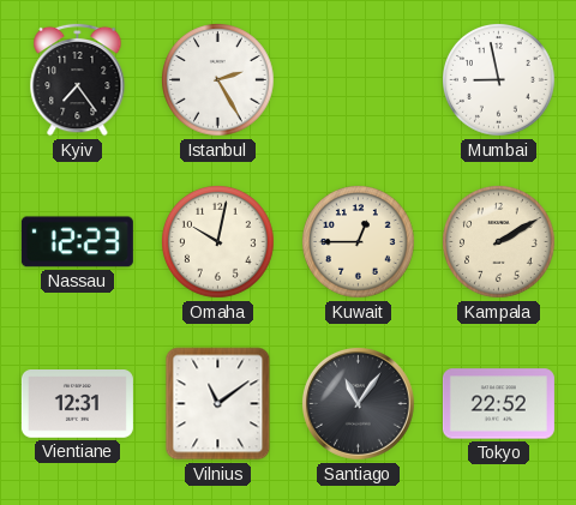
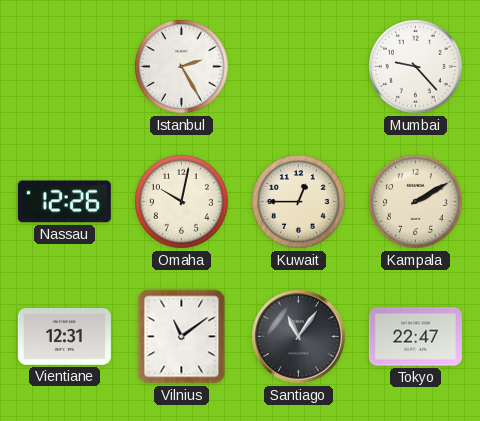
Kyiv: 7:24 -> none (78, 79)
Mumbai: 8:58 -> 9:23 (416, 67)
Nassau: 12:23 -> 12:26 (64, 202)
Tokyo: 22:52 -> 22:47 (415, 337)
